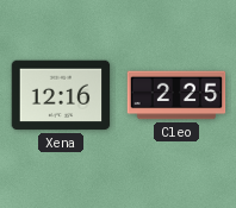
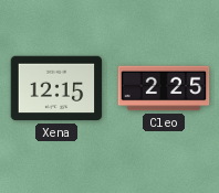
Xena: 12:16 -> 12:15 (56, 88)
